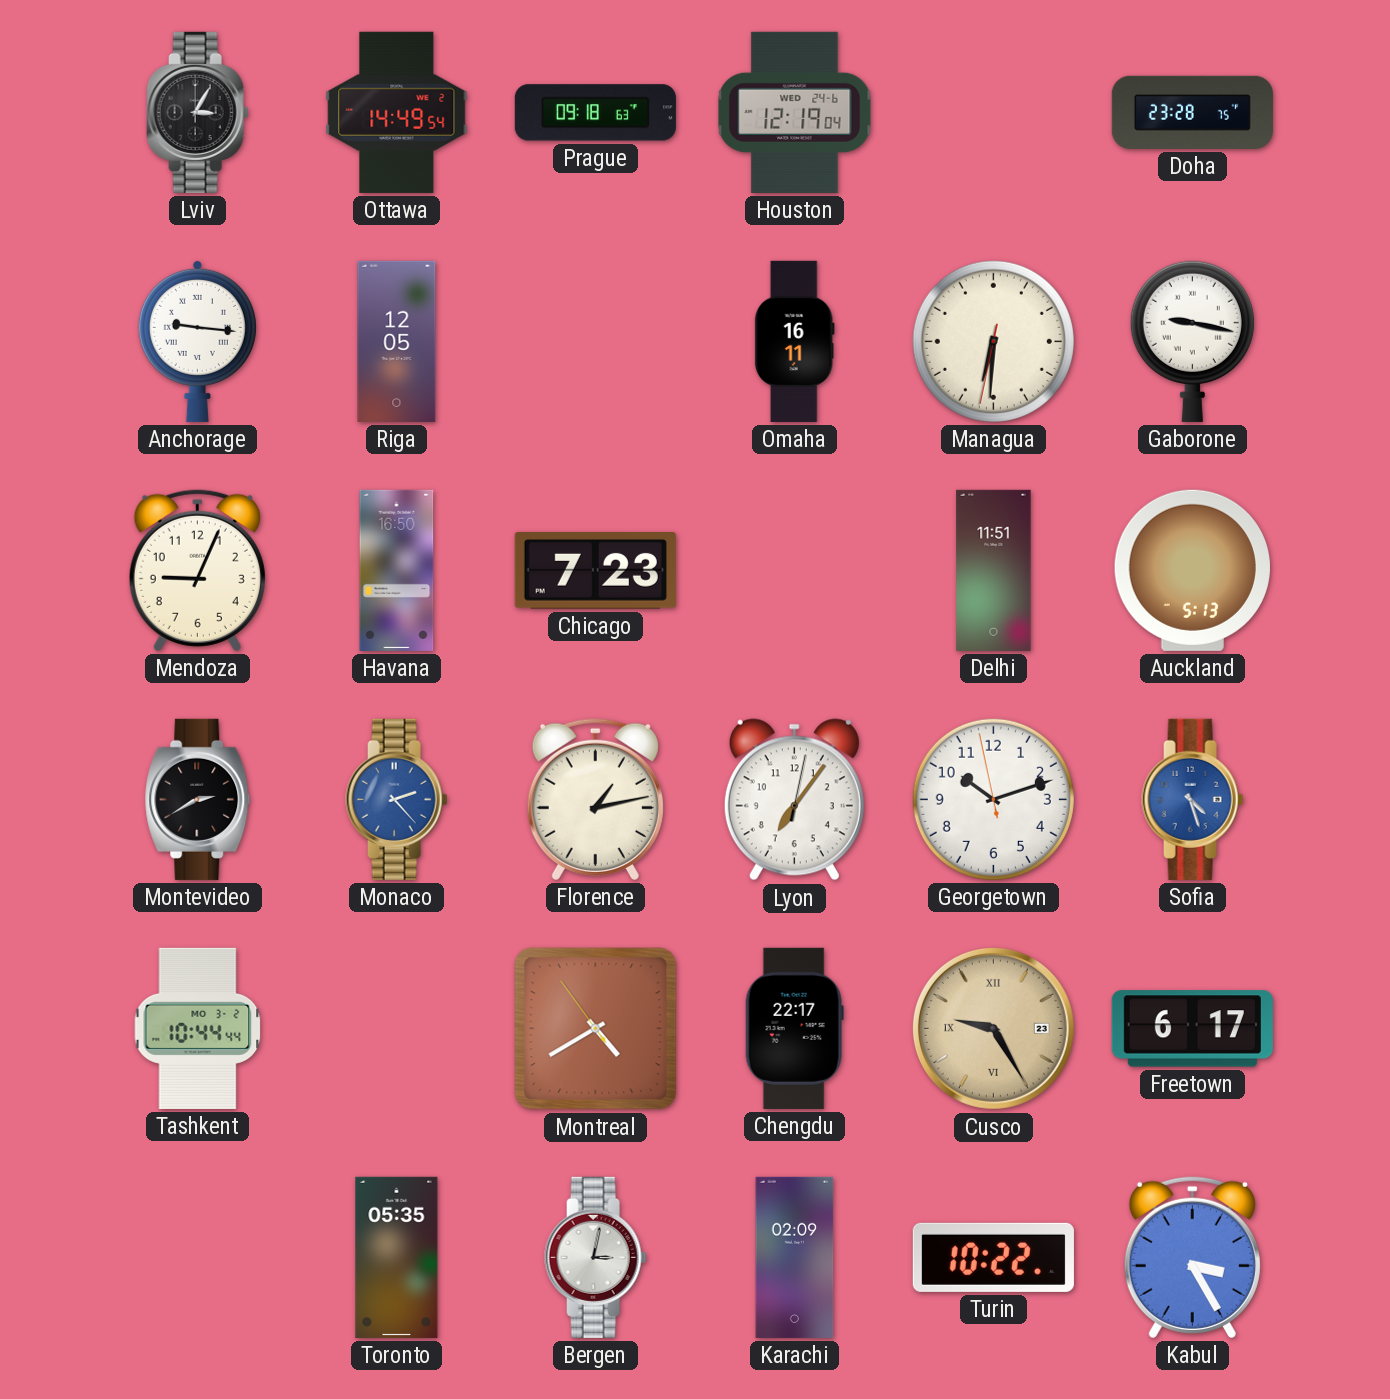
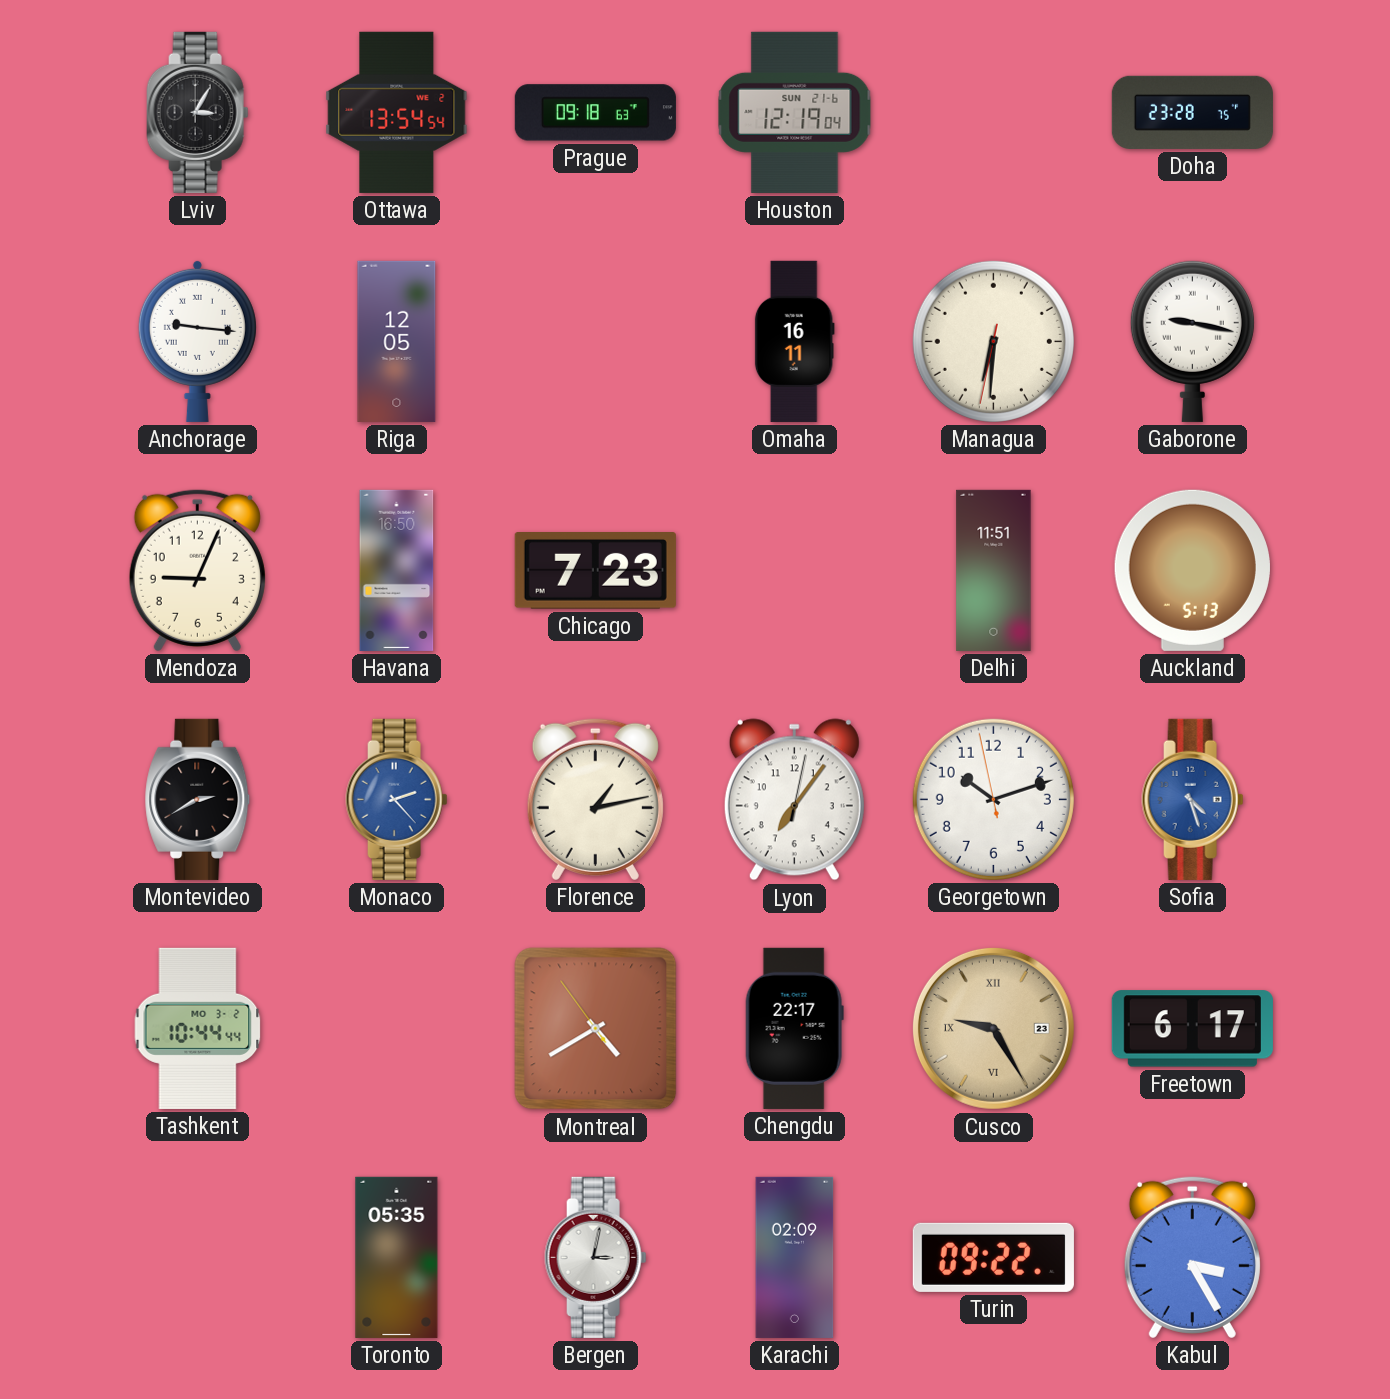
Ottawa: 14:49 -> 13:54 (397, 112)
Houston date: WED 24-6 -> SUN 21-6 (795, 112)
Turin: 10:22 -> 09:22 (993, 1257)
